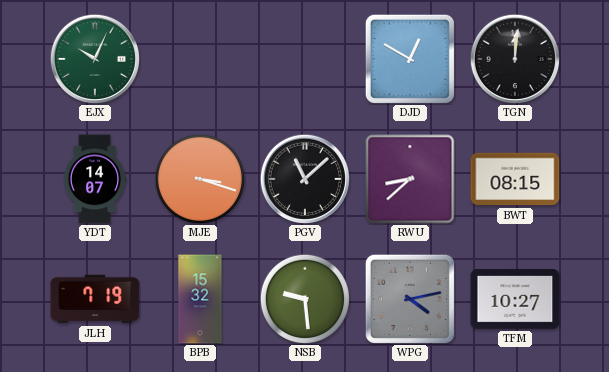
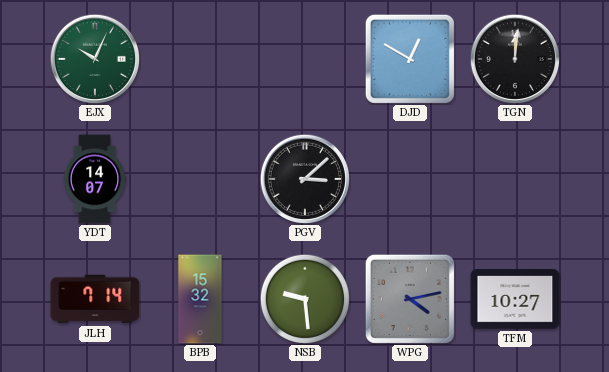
MJE: 3:18 -> none (199, 178)
PGV: 11:08 -> 3:08 (304, 178)
RWU: 8:38 -> none (410, 179)
BWT: 08:15 -> none (515, 179)
JLH: 7:19 -> 7:14 (95, 299)
